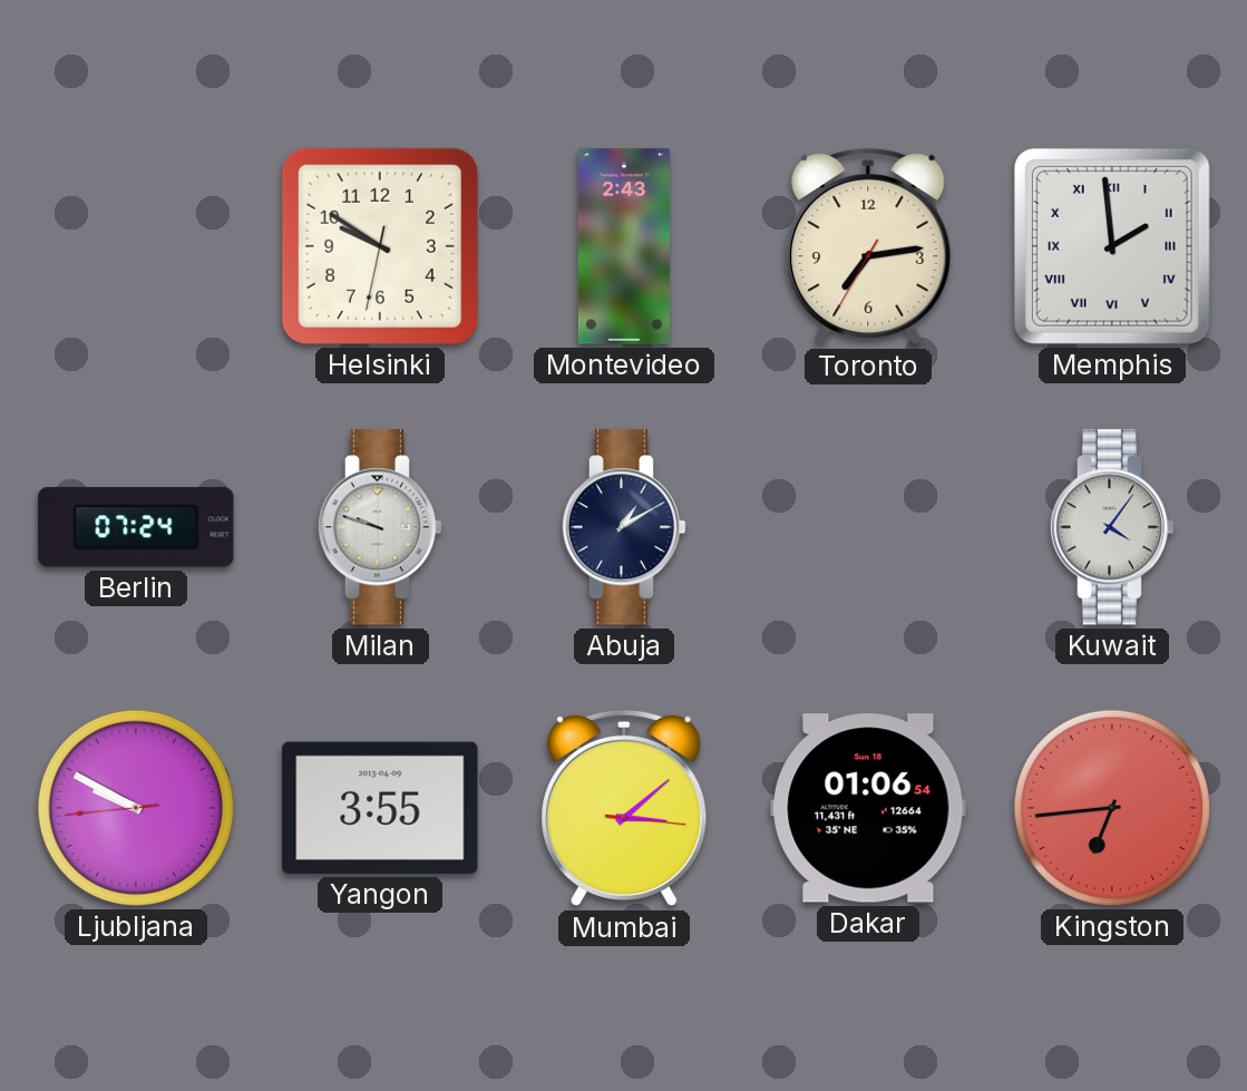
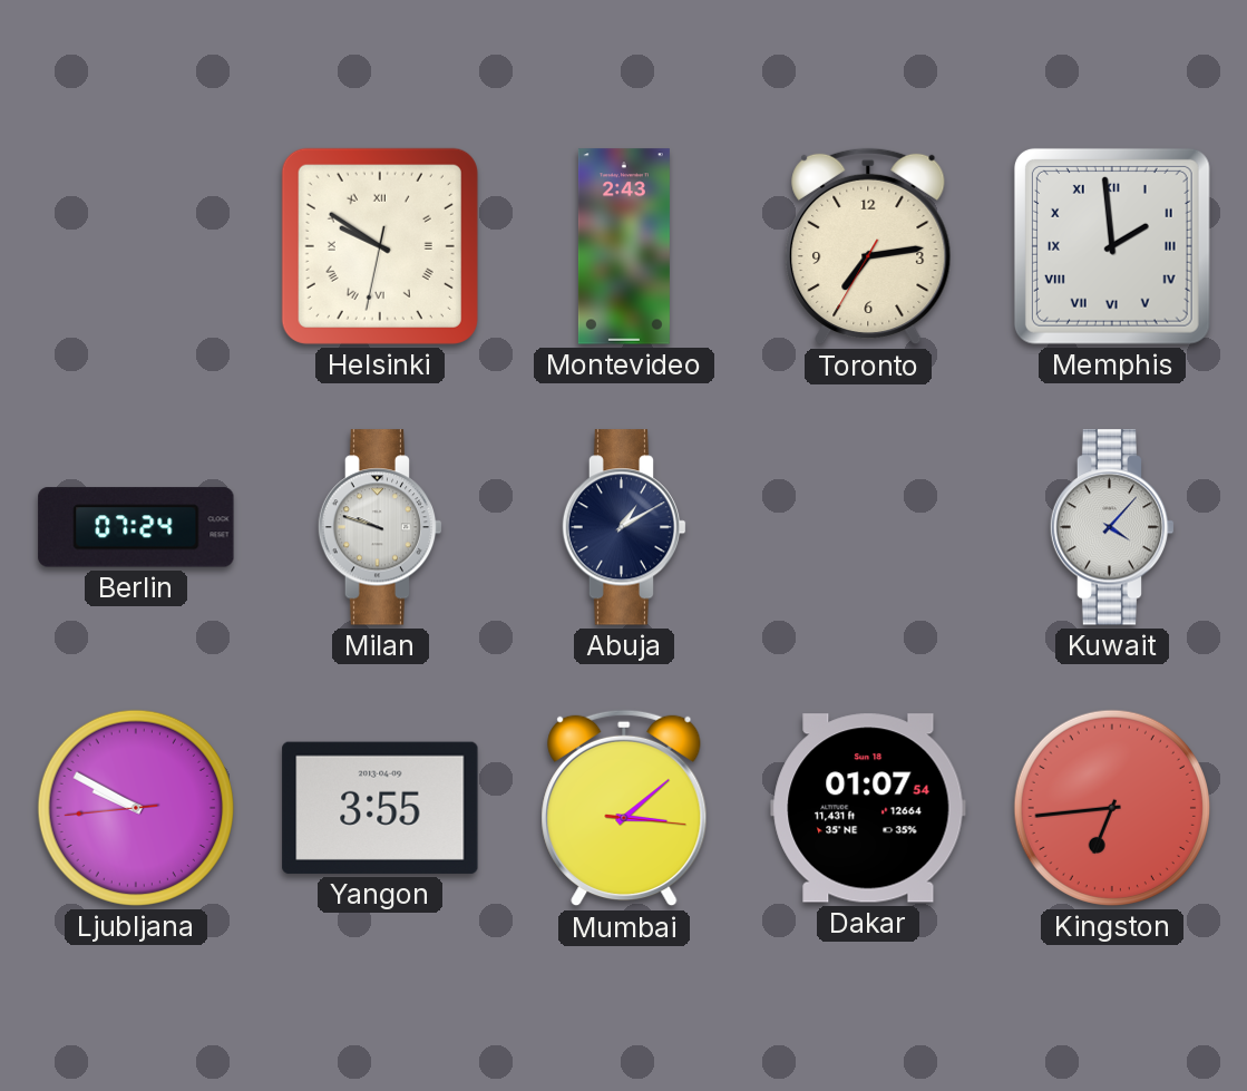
Helsinki numerals: Arabic -> Roman (380, 246)
Kuwait: 4:06 -> 4:07 (1112, 527)
Dakar: 01:06 -> 01:07 (868, 808)
